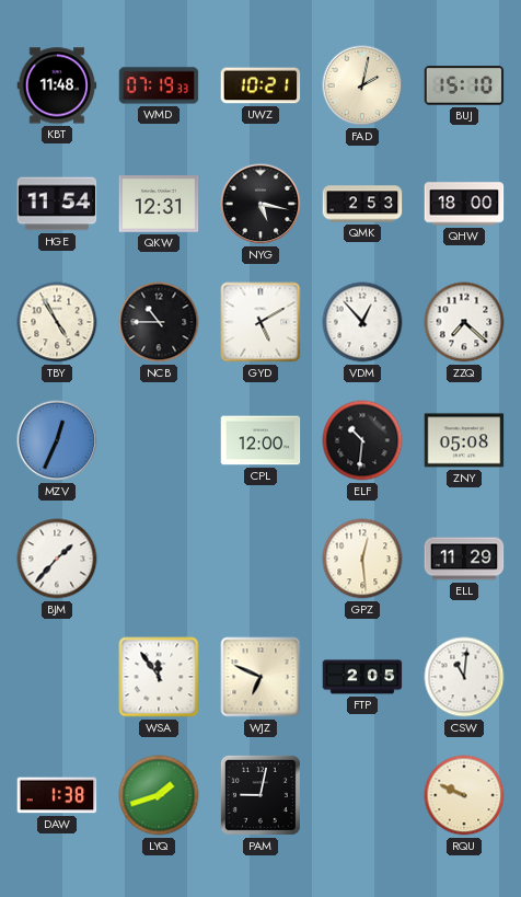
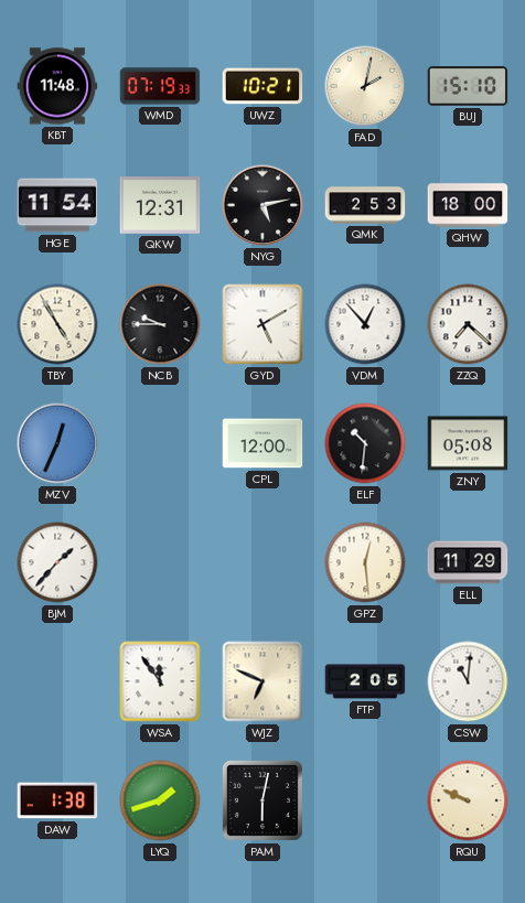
NYG: 5:17 -> 5:13 (262, 205)
NCB: 10:45 -> 9:45 (160, 324)
PAM: 9:02 -> 6:02 (262, 800)
